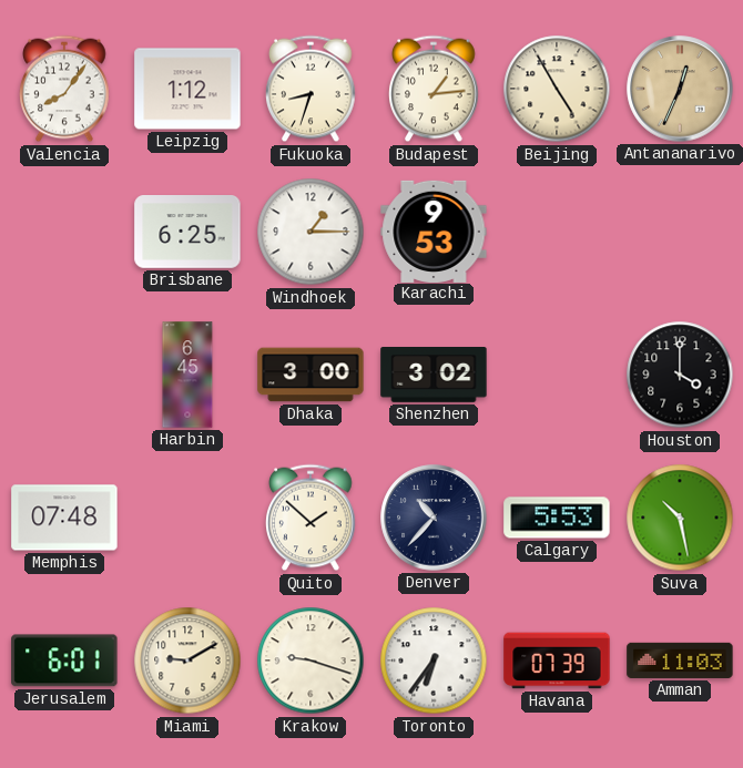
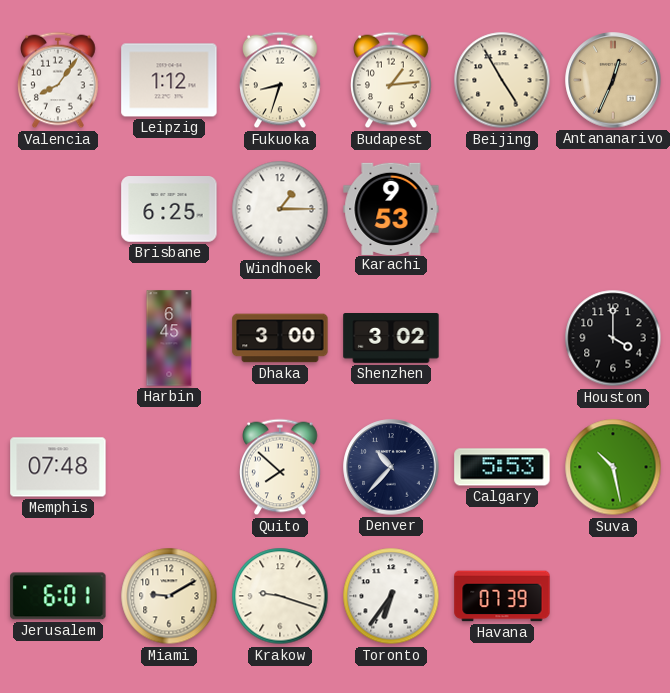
Quito: 1:52 -> 7:52 (280, 467)
Amman: 11:03 -> none (680, 661)
